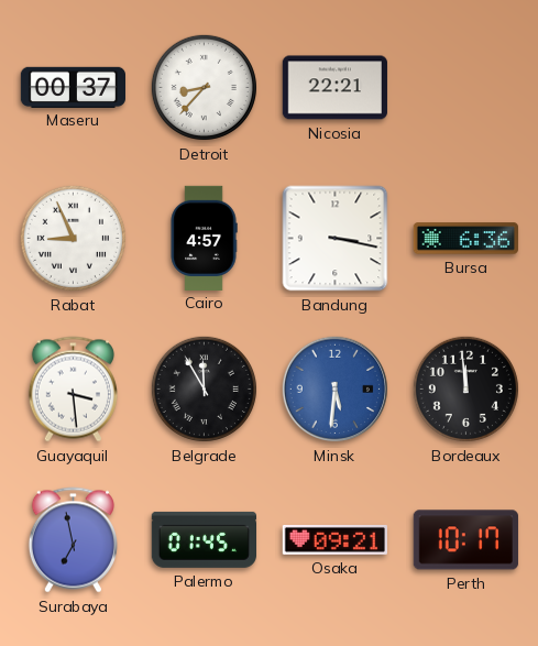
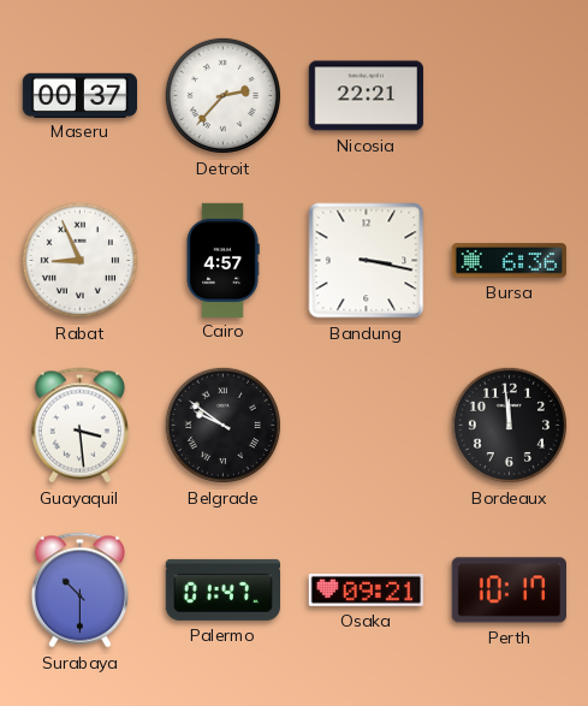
Detroit: 8:37 -> 2:37 (222, 95)
Belgrade: 11:55 -> 9:51 (222, 425)
Minsk: 5:31 -> none (336, 390)
Surabaya: 6:58 -> 10:30 (79, 591)
Palermo: 01:45 -> 01:47 (222, 589)
